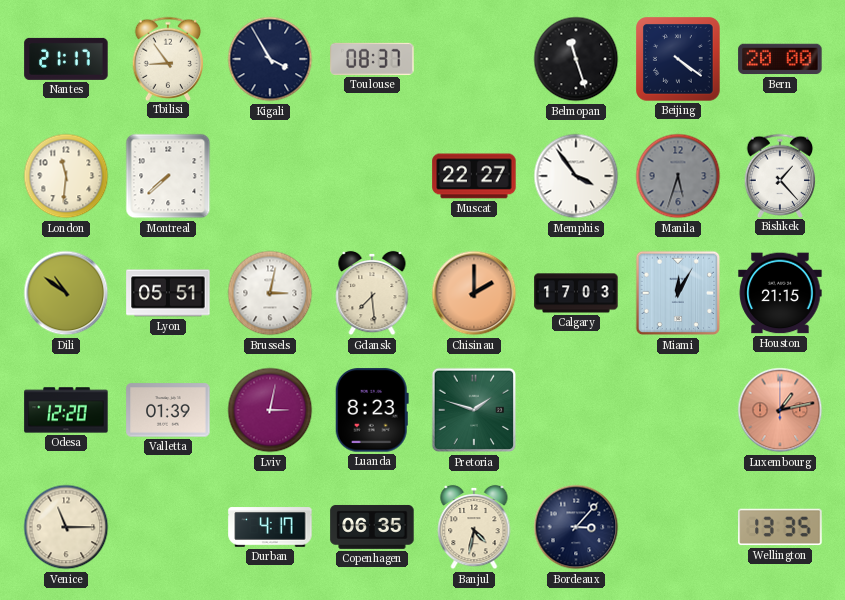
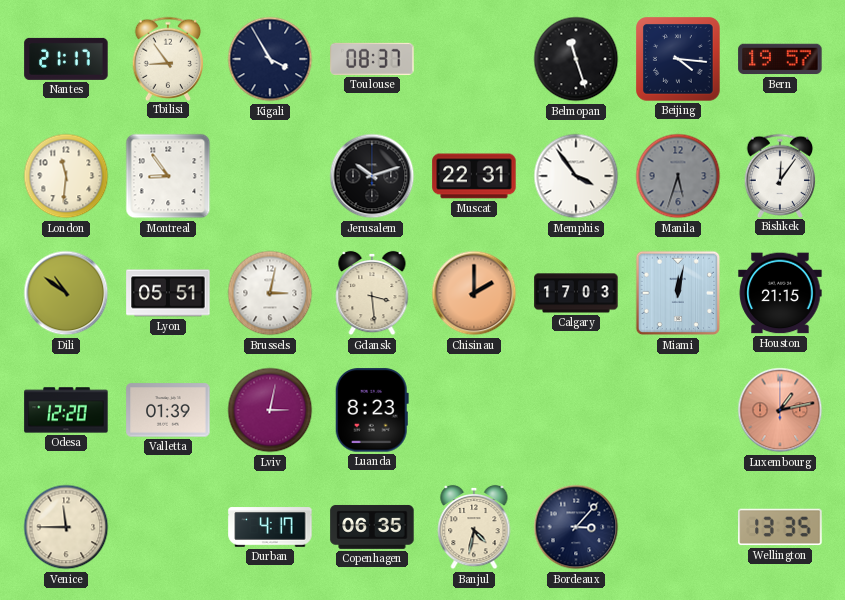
Beijing: 4:21 -> 4:16 (679, 60)
Bern: 20:00 -> 19:57 (780, 59)
Montreal: 7:38 -> 8:54 (168, 176)
Jerusalem: none -> 10:12 (372, 176)
Muscat: 22:27 -> 22:31 (474, 176)
Bishkek: 1:23 -> 12:06 (780, 175)
Gdansk: 7:29 -> 3:29 (372, 293)
Miami: 12:05 -> 12:02 (678, 293)
Pretoria: 1:48 -> none (474, 410)
Venice: 11:15 -> 11:45 (66, 527)
